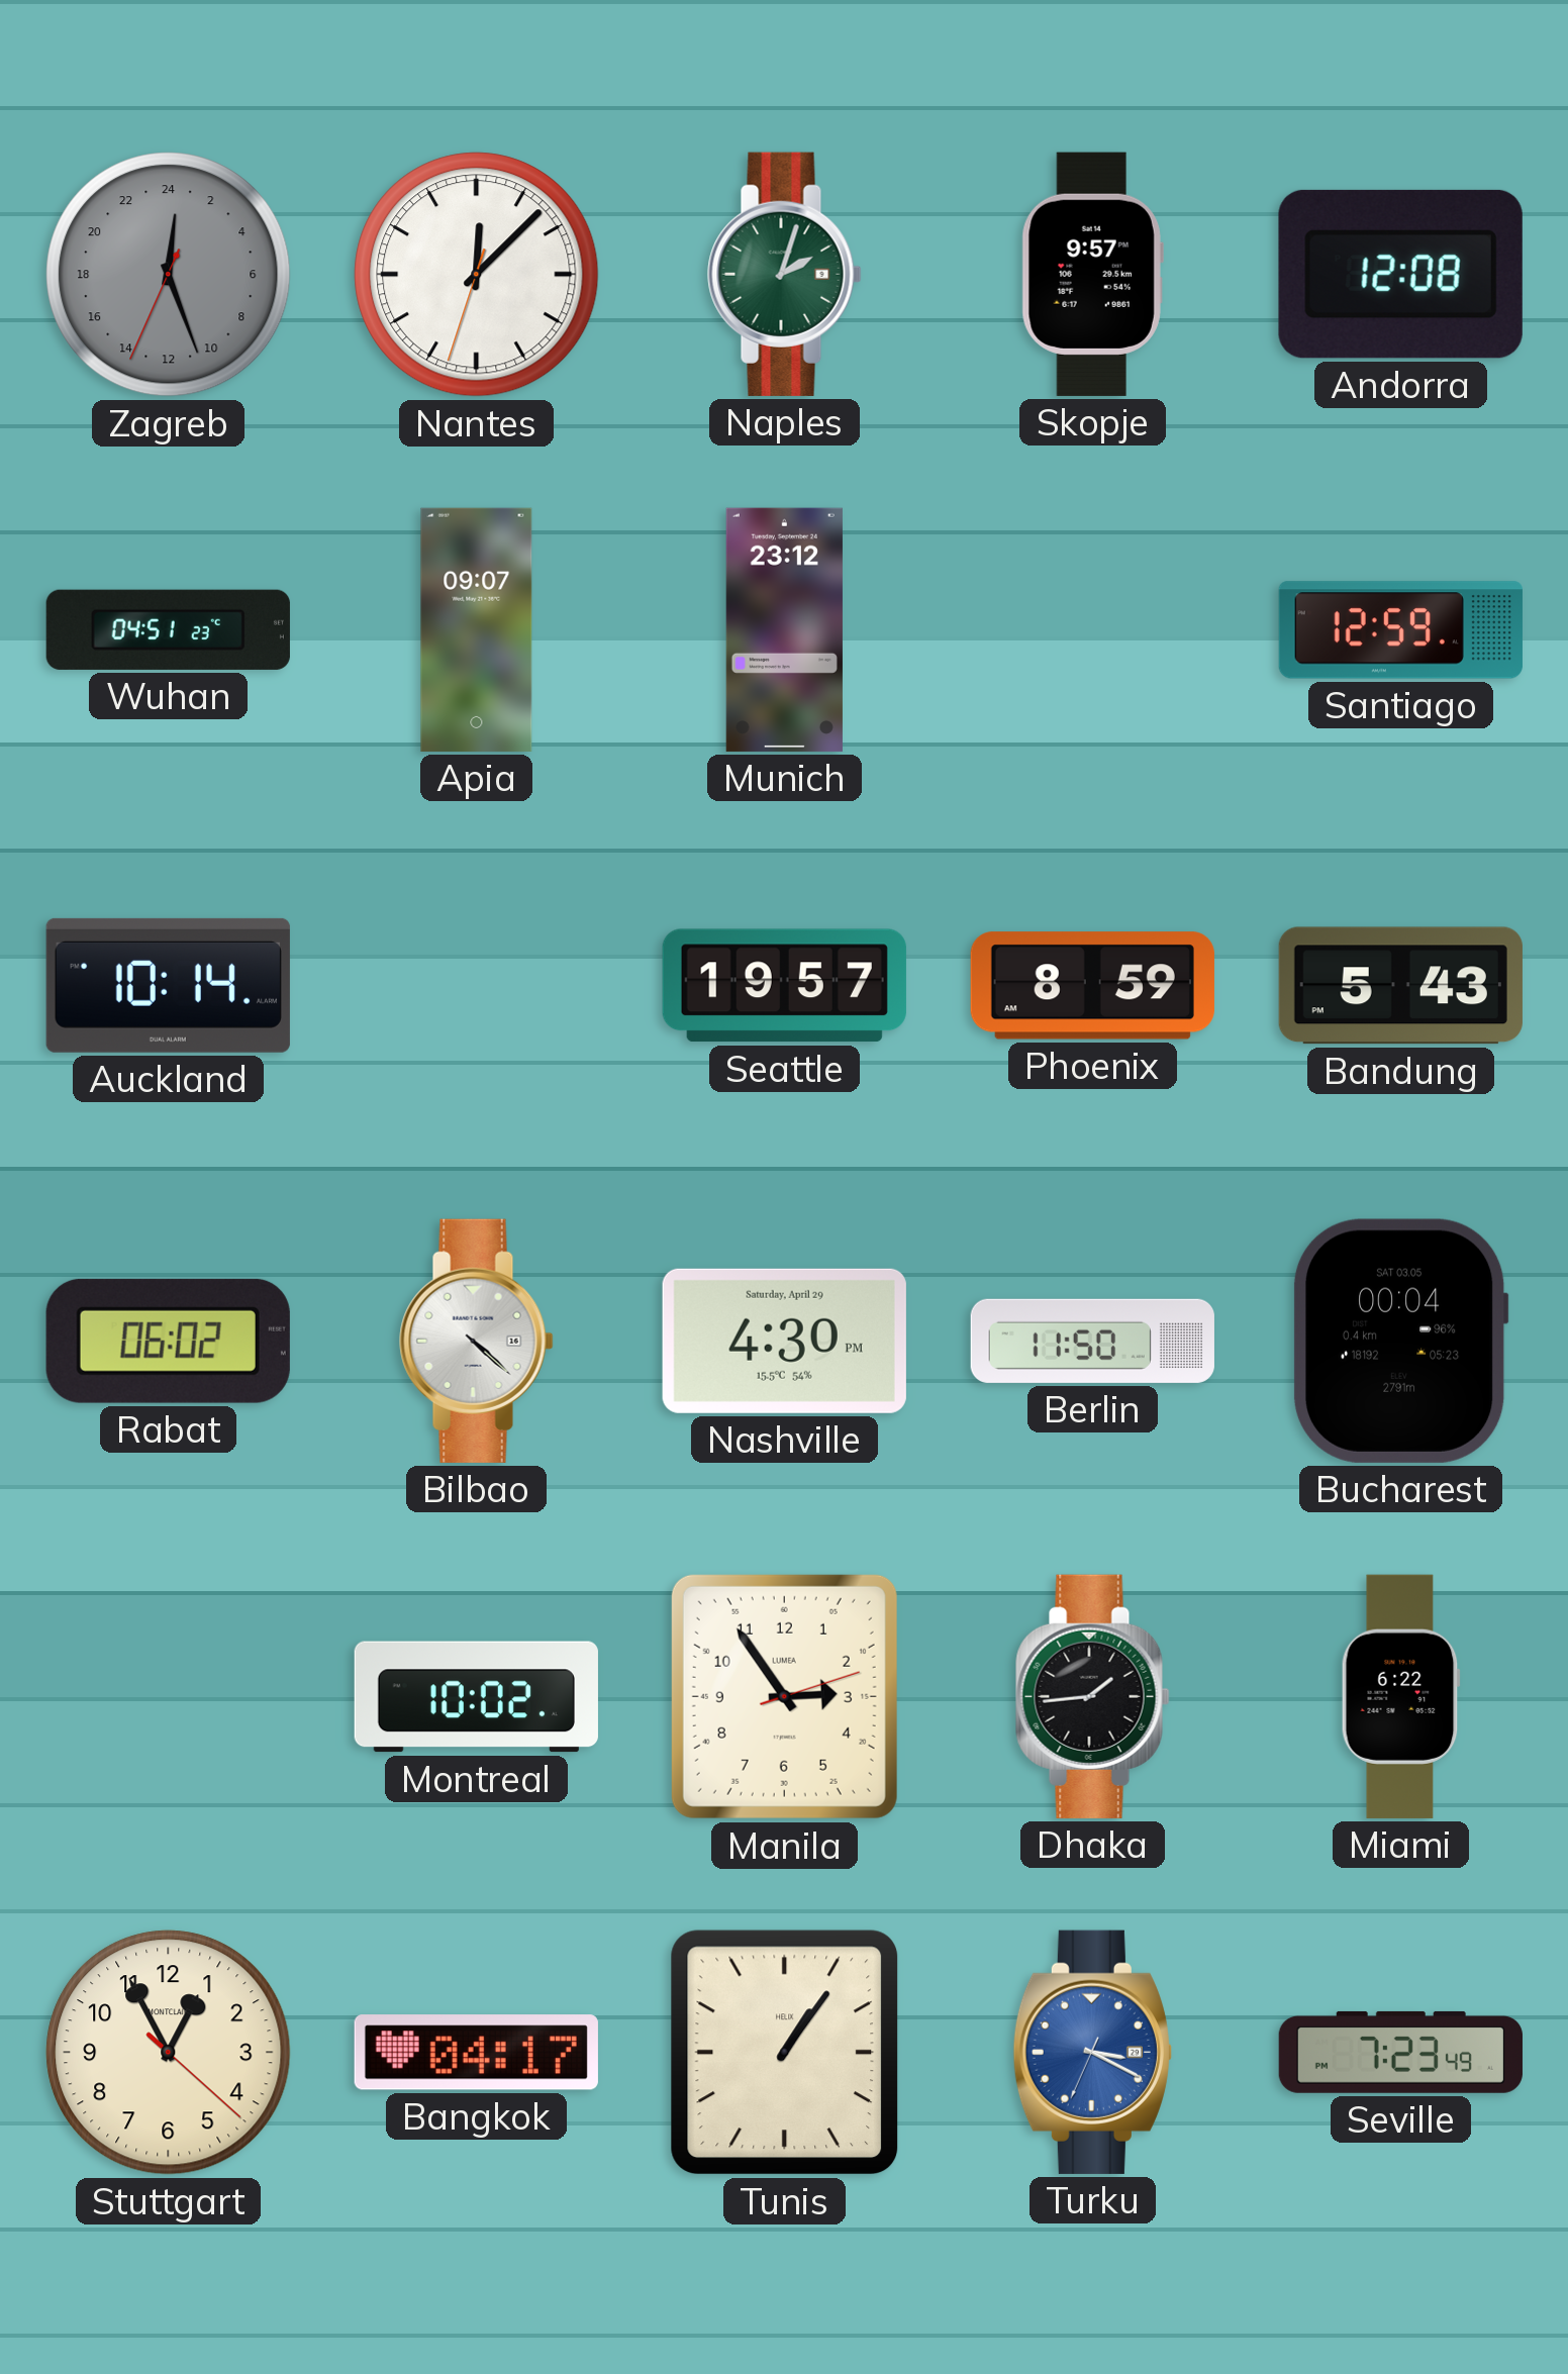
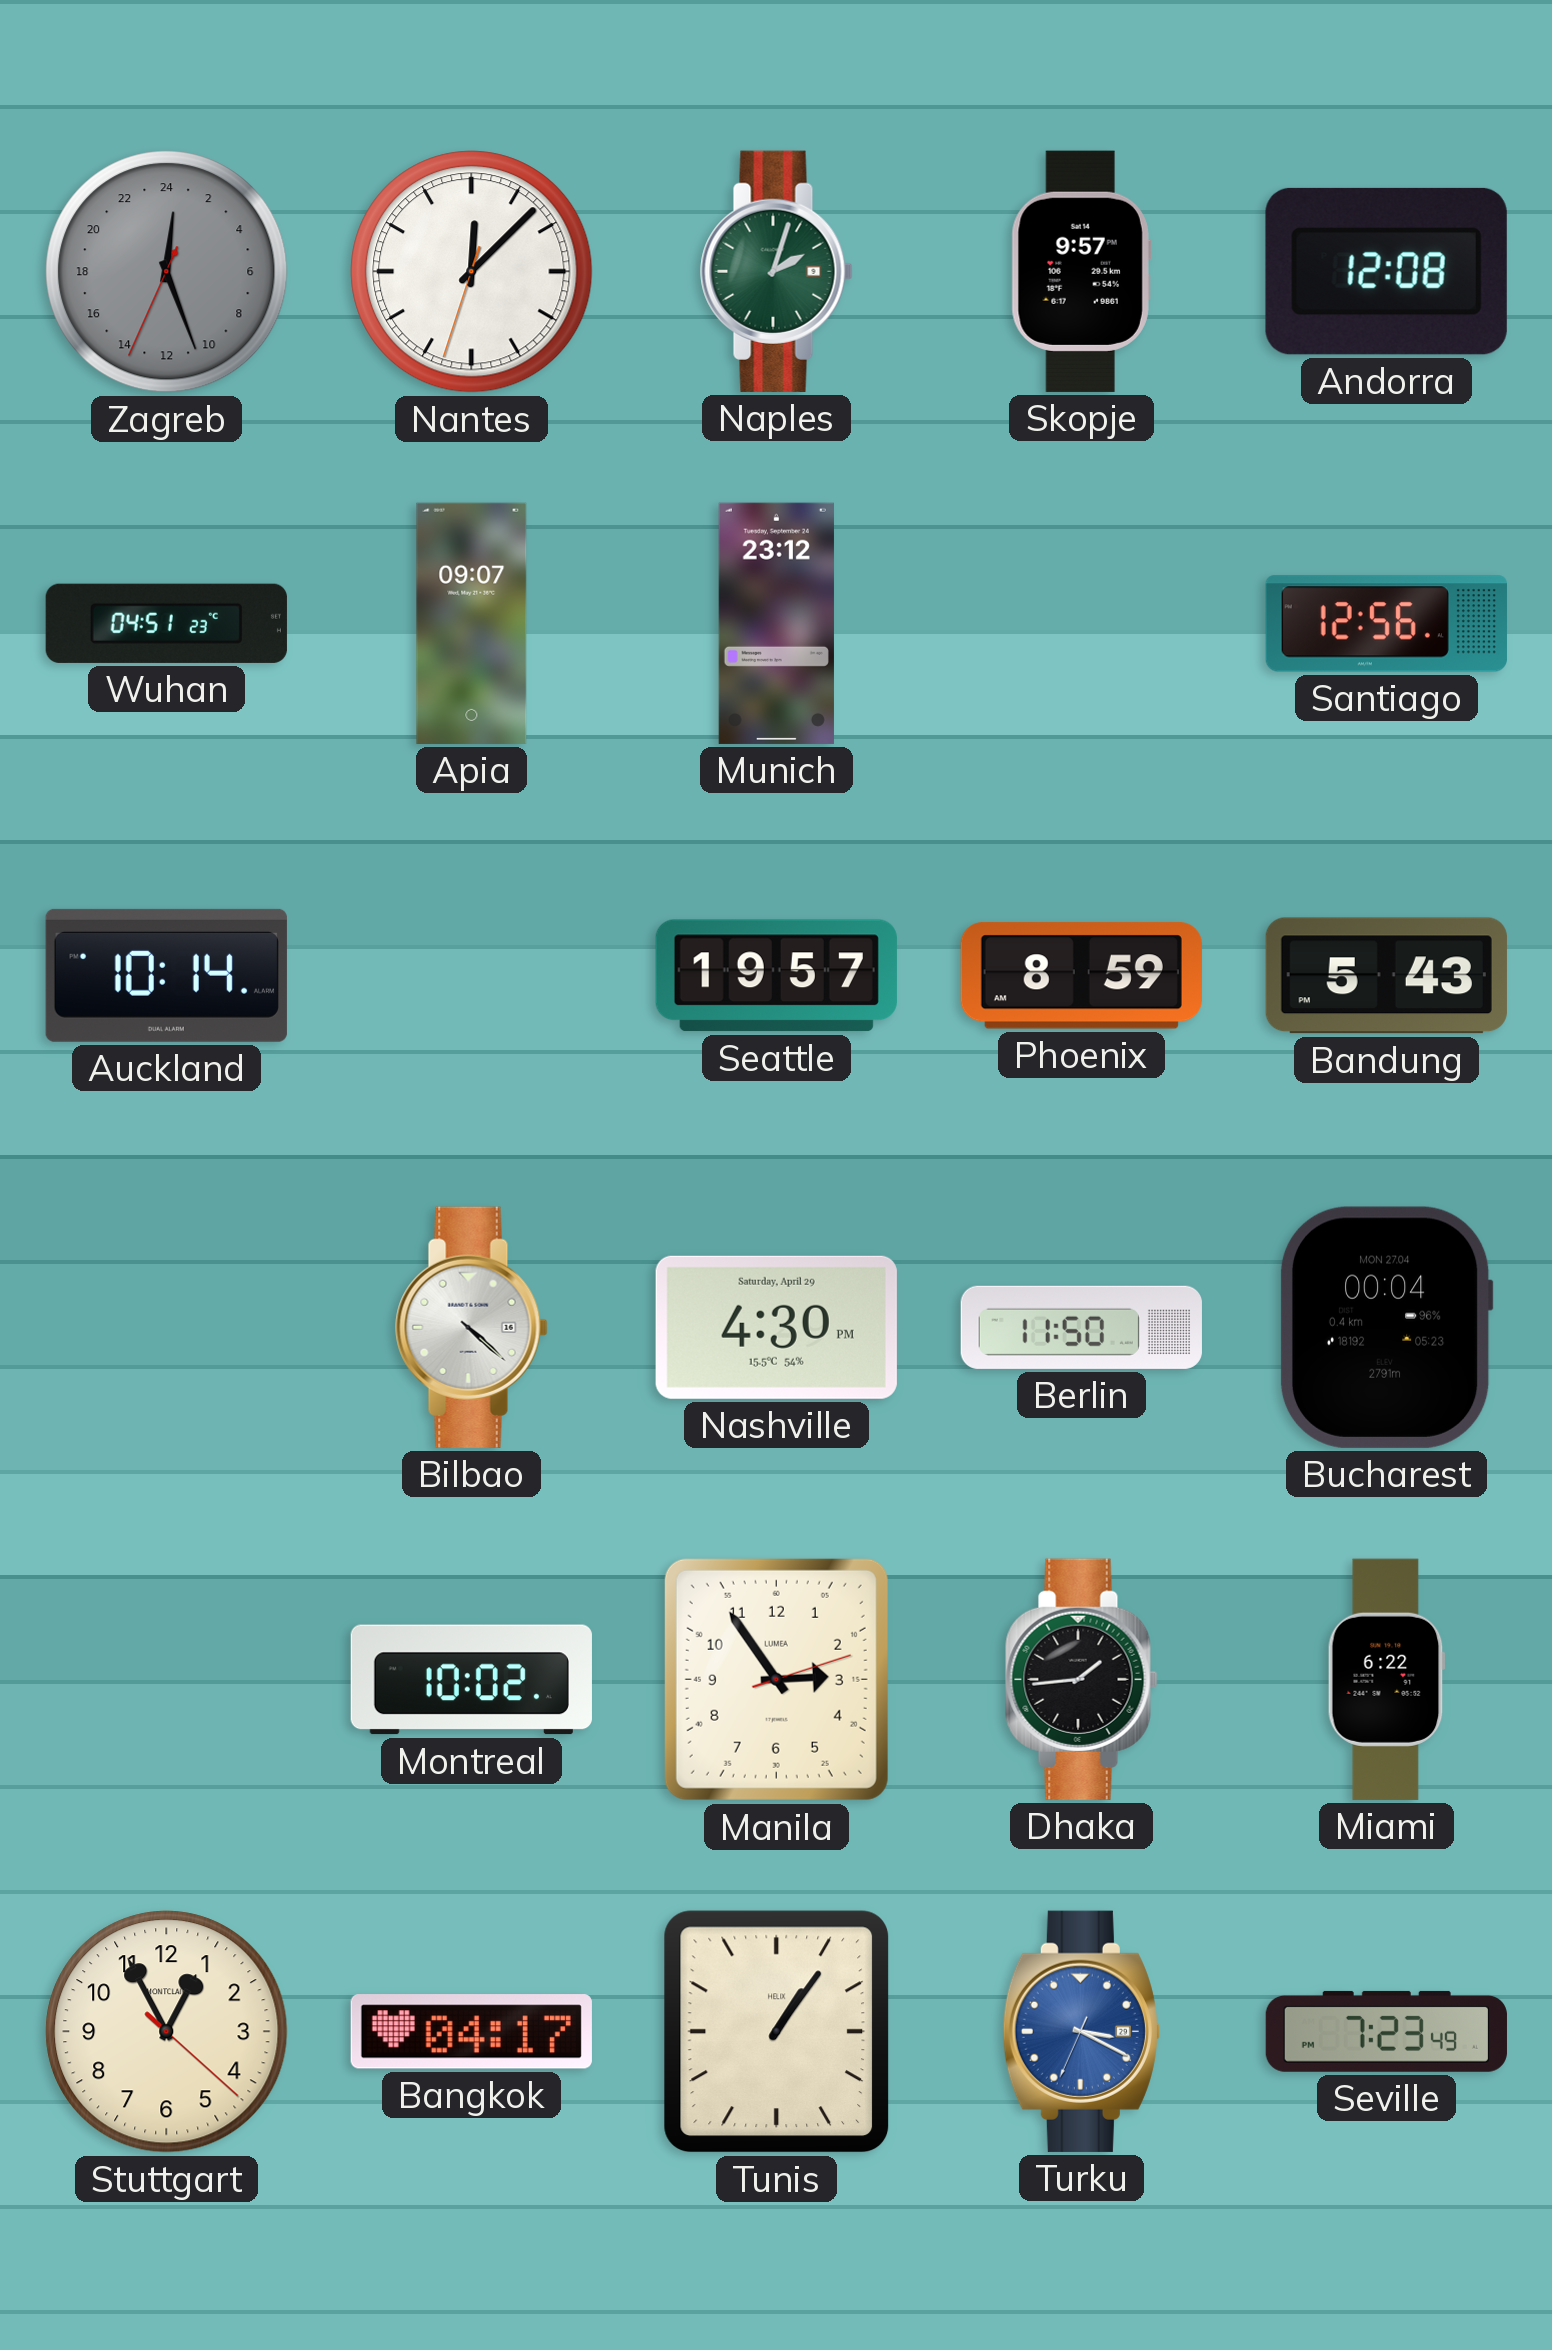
Santiago: 12:59 -> 12:56 (1386, 624)
Rabat: 06:02 -> none (168, 1341)
Bucharest date: SAT 03.05 -> MON 27.04 (1386, 1327)
